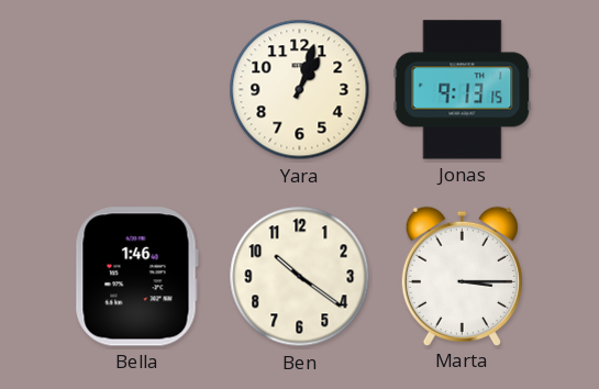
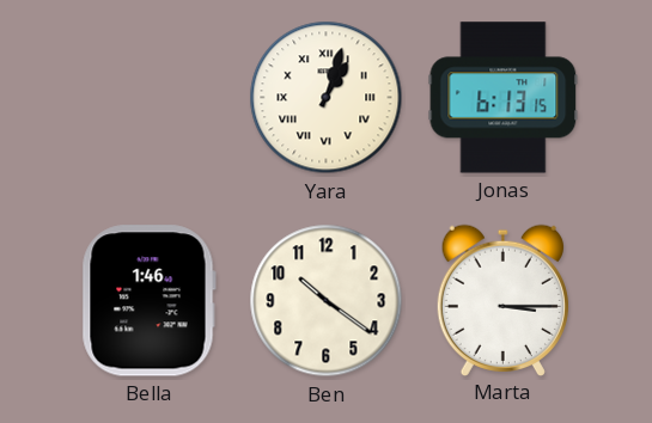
Yara numerals: Arabic -> Roman (327, 98)
Jonas: 9:13 -> 6:13 (504, 98)
